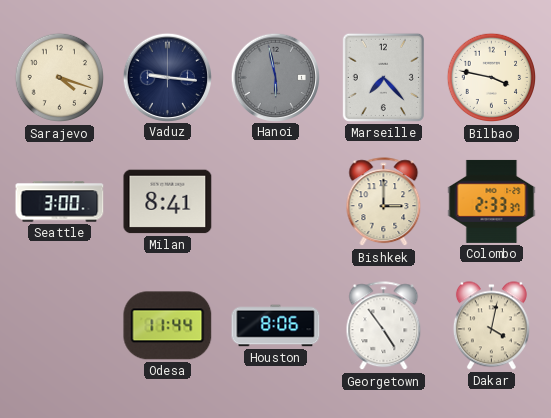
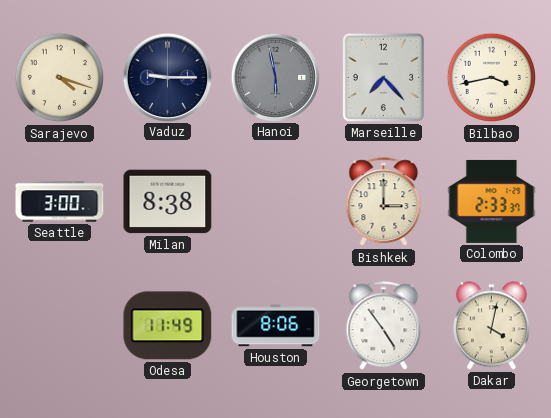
Vaduz: 9:16 -> 9:15 (167, 77)
Bilbao: 3:47 -> 3:43 (492, 78)
Milan: 8:41 -> 8:38 (168, 202)
Odesa: 11:44 -> 11:49 (168, 326)
